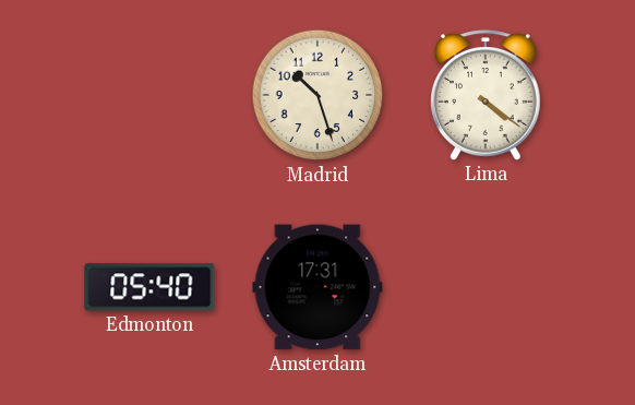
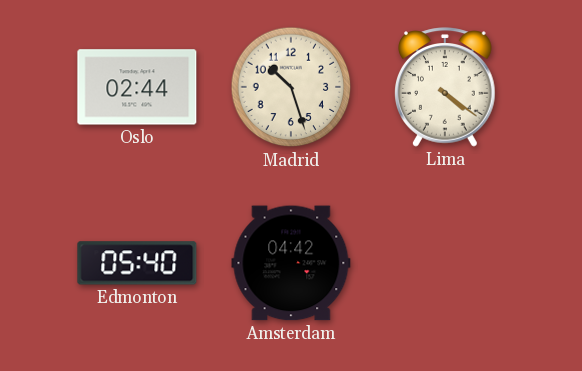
Oslo: none -> 02:44 (137, 87)
Amsterdam: 17:31 -> 04:42 (291, 263)
